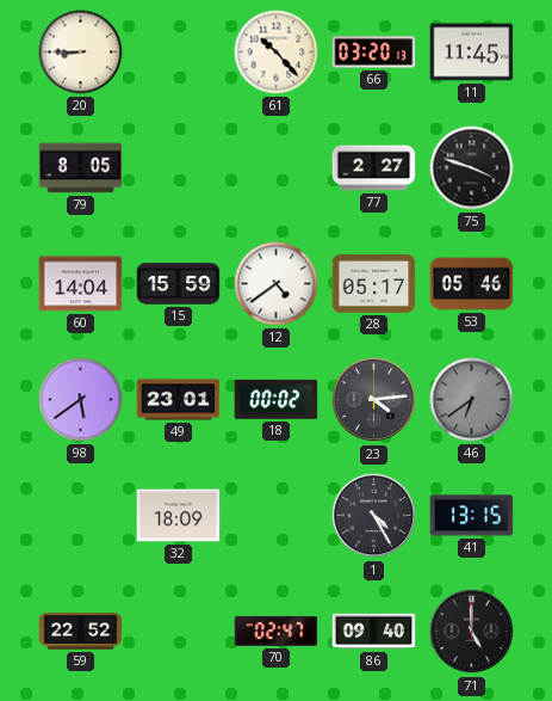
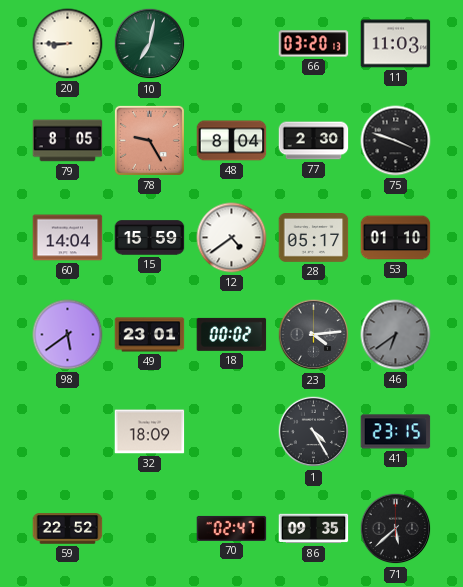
10: none -> 7:02 (150, 44)
61: 10:23 -> none (277, 53)
11: 11:45 -> 11:03 (396, 44)
78: none -> 9:25 (149, 140)
48: none -> 8:04 (232, 141)
77: 2:27 -> 2:30 (314, 141)
53: 05:46 -> 01:10 (396, 238)
41: 13:15 -> 23:15 (396, 432)
86: 09:40 -> 09:35 (314, 529)
71: 5:00 -> 5:38 (396, 529)
